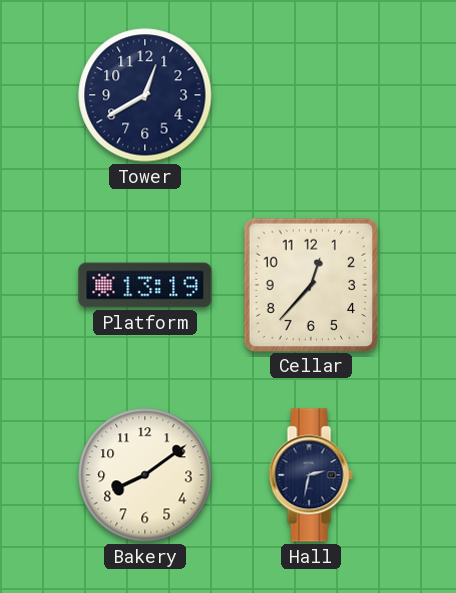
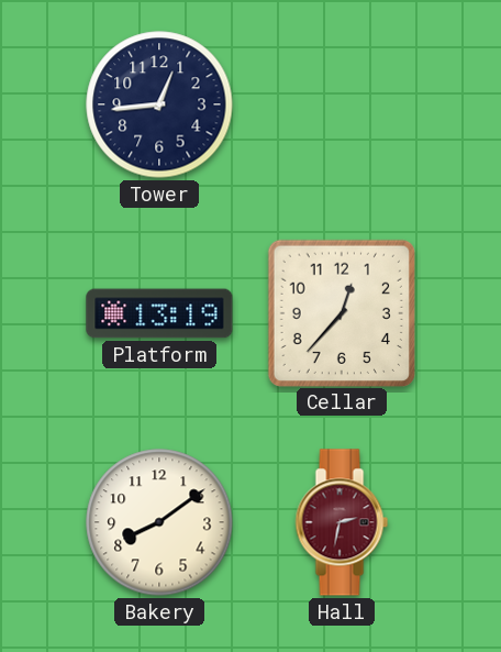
Tower: 12:40 -> 12:44 (159, 104)
Hall dial: navy -> burgundy (342, 522)
